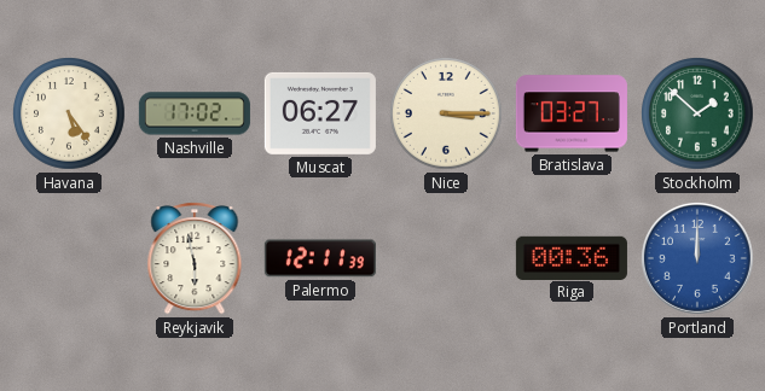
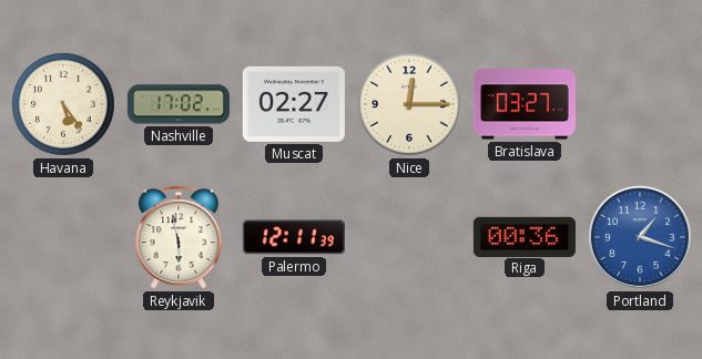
Muscat: 06:27 -> 02:27 (294, 104)
Nice: 3:15 -> 12:15 (410, 105)
Stockholm: 1:52 -> none (699, 115)
Portland: 12:00 -> 1:18 (640, 237)
